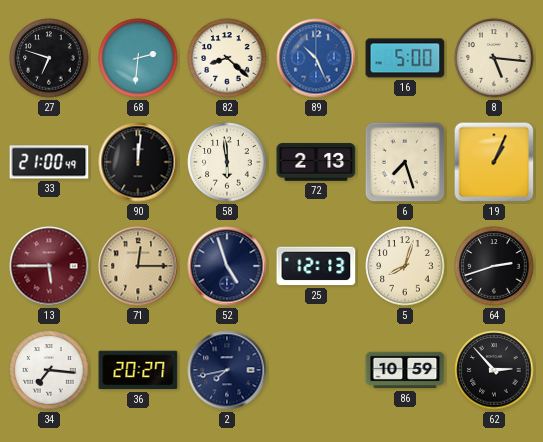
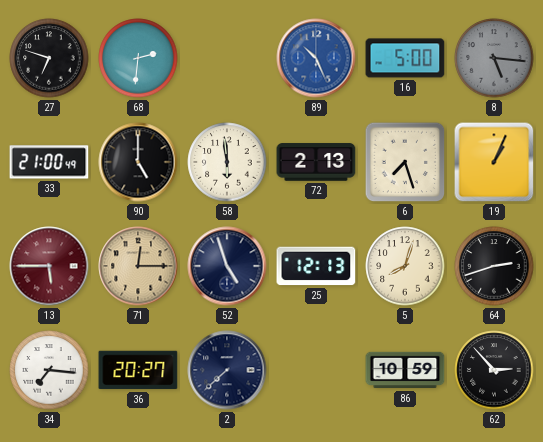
82: 8:22 -> none (227, 58)
8 dial: cream -> grey (494, 58)
90: 12:01 -> 5:00 (138, 162)
2: 7:43 -> 7:38 (227, 370)
